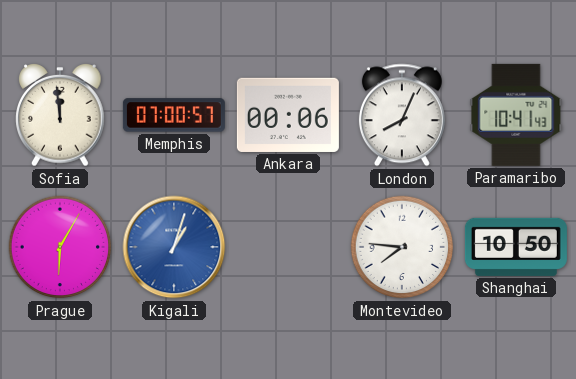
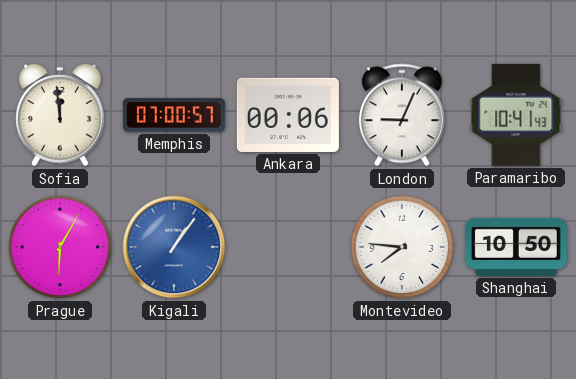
London: 8:04 -> 9:04 (402, 115)
Kigali: 1:03 -> 1:06 (174, 247)
